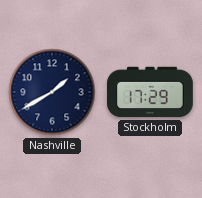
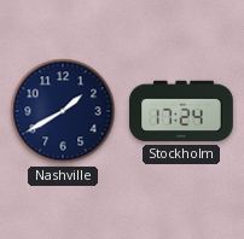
Stockholm: 17:29 -> 17:24 (182, 111)
